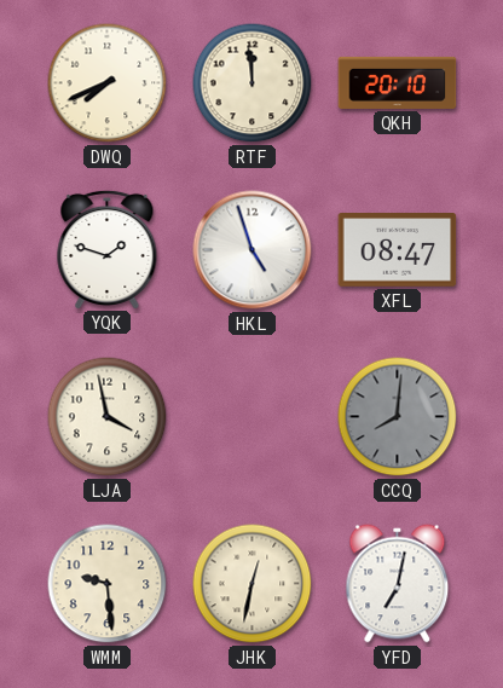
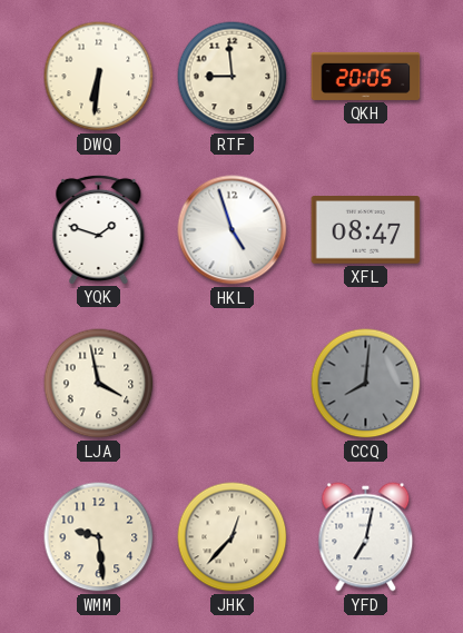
DWQ: 7:41 -> 6:31 (99, 77)
RTF: 11:59 -> 8:59 (233, 77)
QKH: 20:10 -> 20:05 (366, 76)
JHK: 12:32 -> 12:37 (233, 537)
